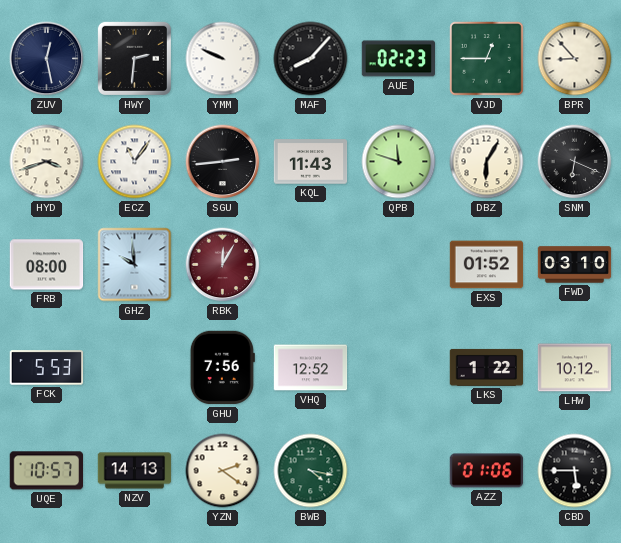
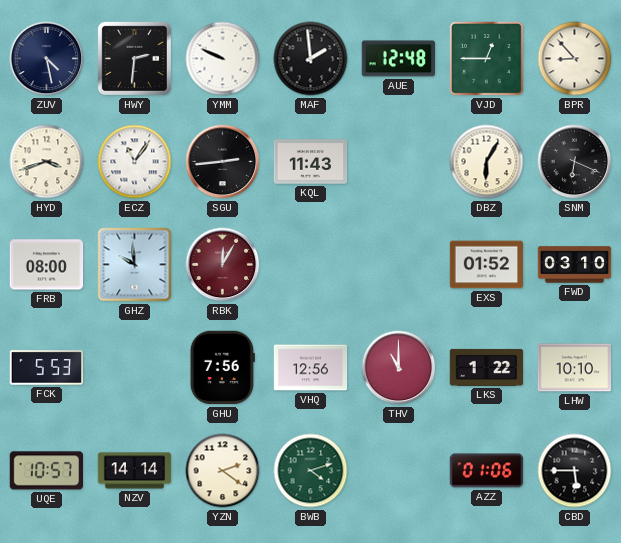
ZUV: 12:28 -> 4:28 (47, 59)
MAF: 8:07 -> 1:59 (311, 59)
AUE: 02:23 -> 12:48 (399, 59)
QPB: 11:48 -> none (399, 162)
VHQ: 12:52 -> 12:56 (311, 368)
THV: none -> 11:00 (399, 368)
LHW: 10:12 -> 10:10 (575, 368)
NZV: 14:13 -> 14:14 (135, 471)
BWB: 4:17 -> 4:12 (311, 471)
